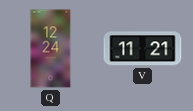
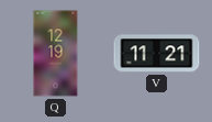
Q: 12:24 -> 12:19 (56, 54)
